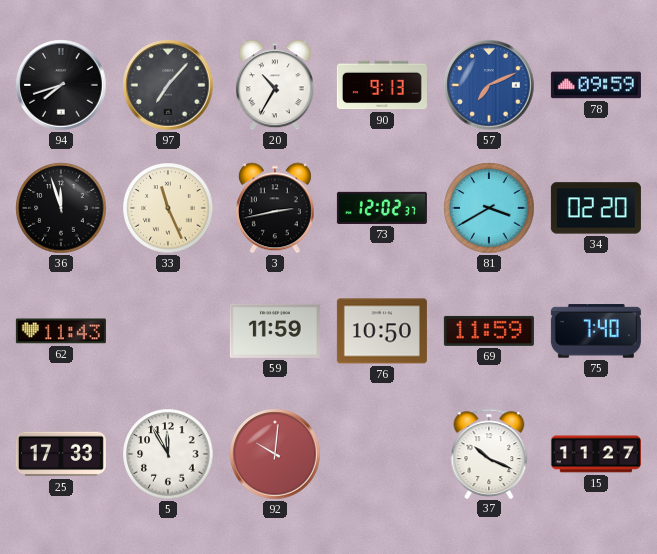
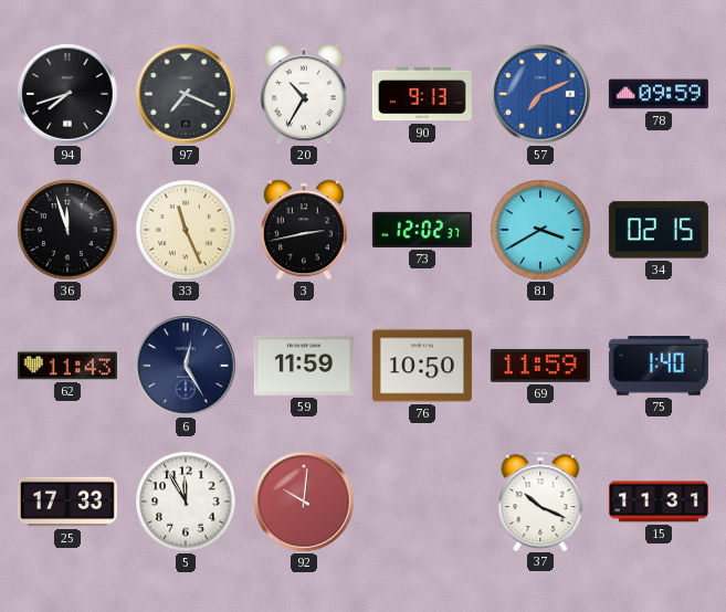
97: 7:07 -> 7:19 (186, 94)
34: 02:20 -> 02:15 (659, 230)
6: none -> 12:25 (186, 366)
75: 7:40 -> 1:40 (659, 366)
15: 11:27 -> 11:31 (659, 502)
